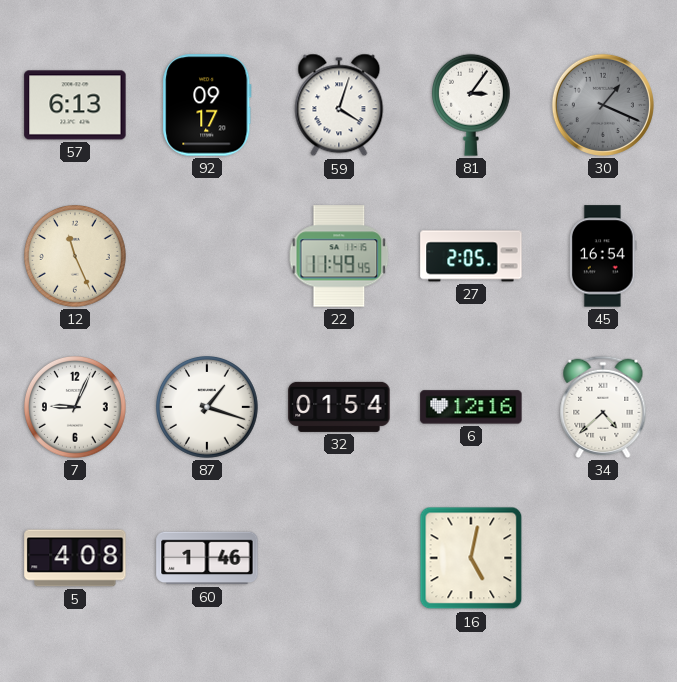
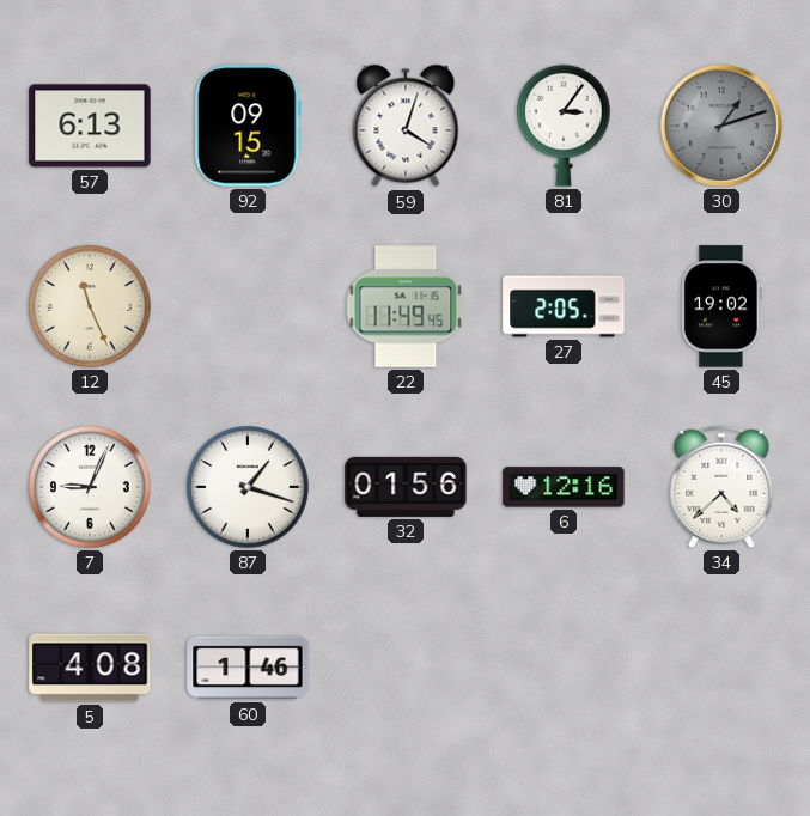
92: 09:17 -> 09:15 (248, 126)
30: 1:19 -> 1:12 (721, 126)
45: 16:54 -> 19:02 (721, 306)
32: 01:54 -> 01:56 (406, 487)
16: 5:02 -> none (471, 558)
